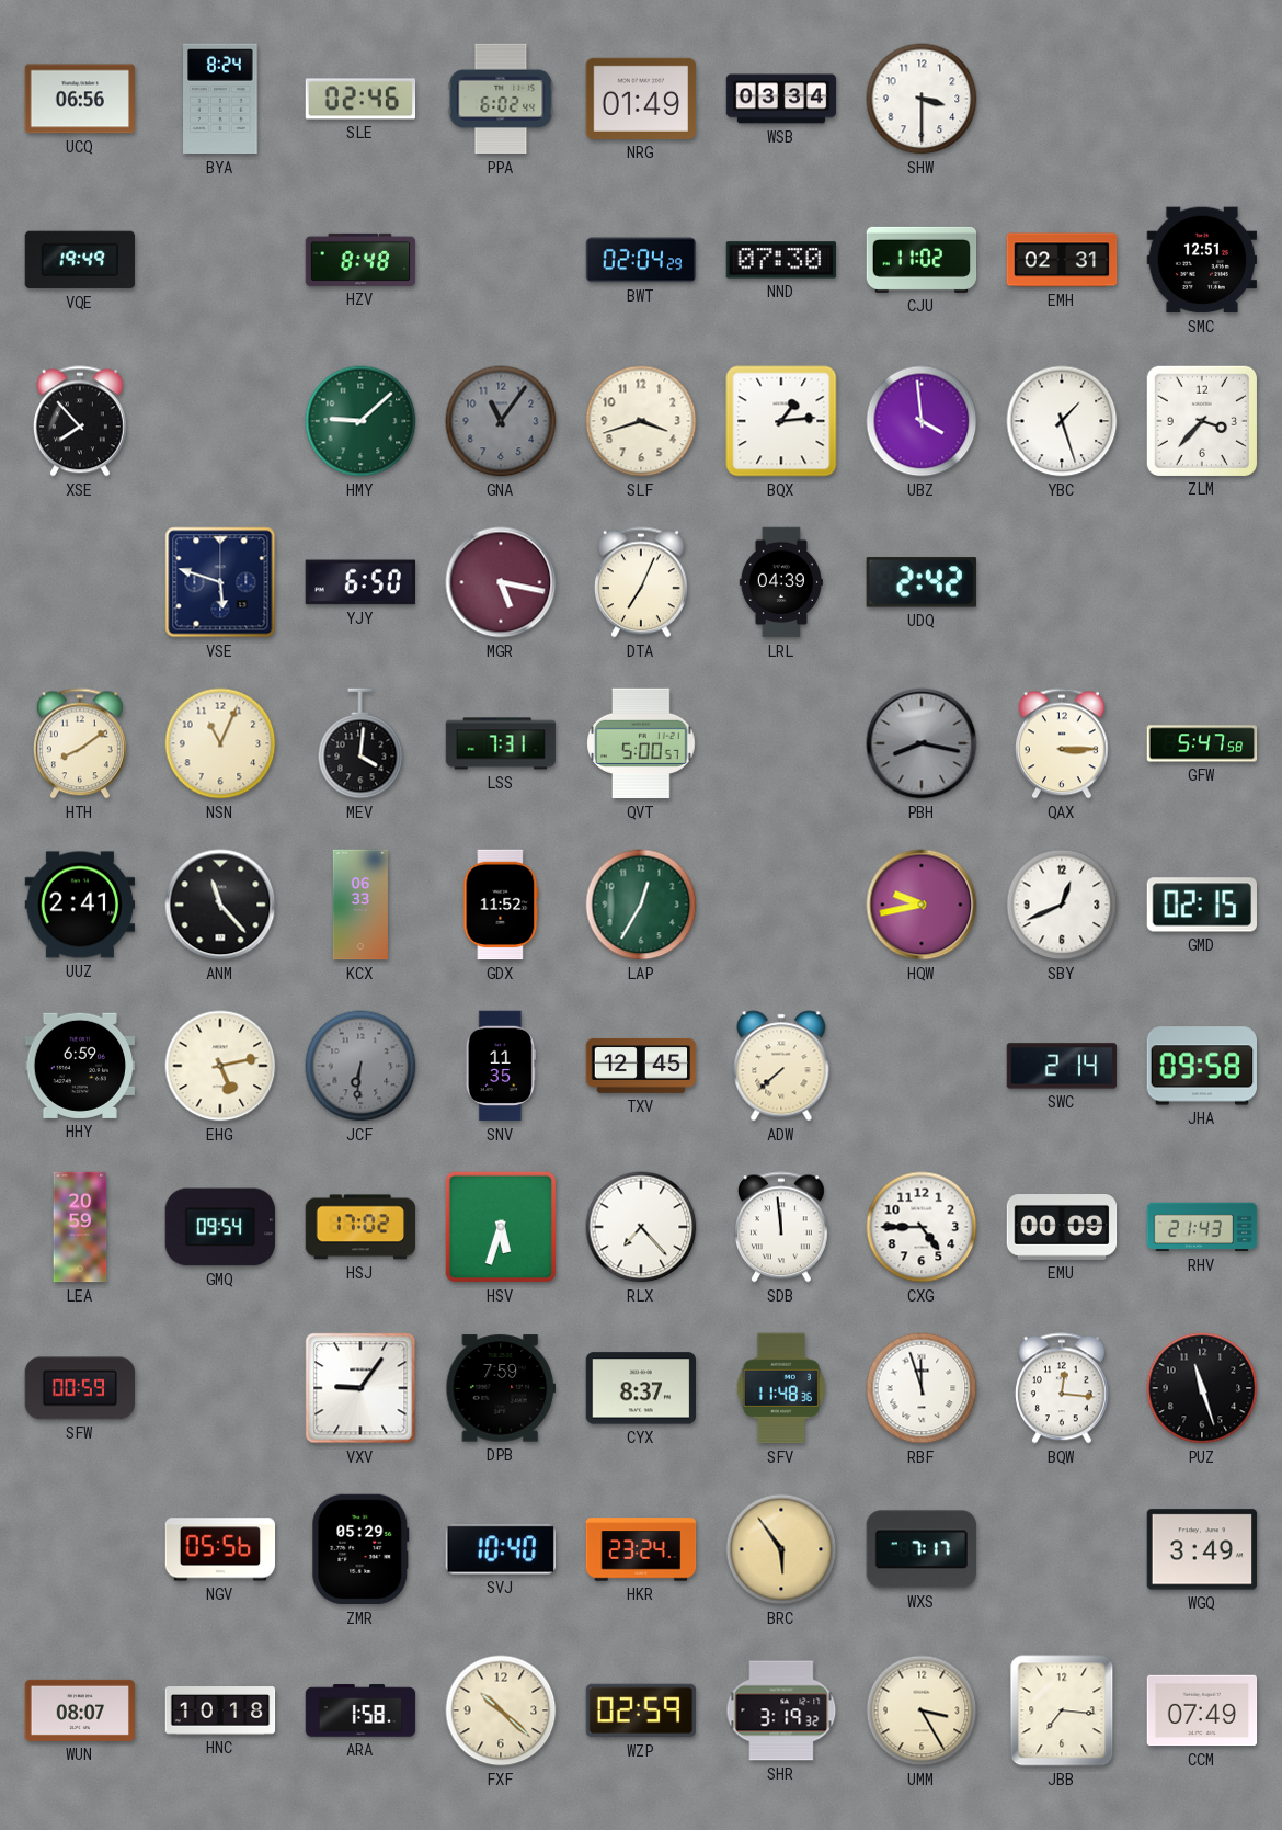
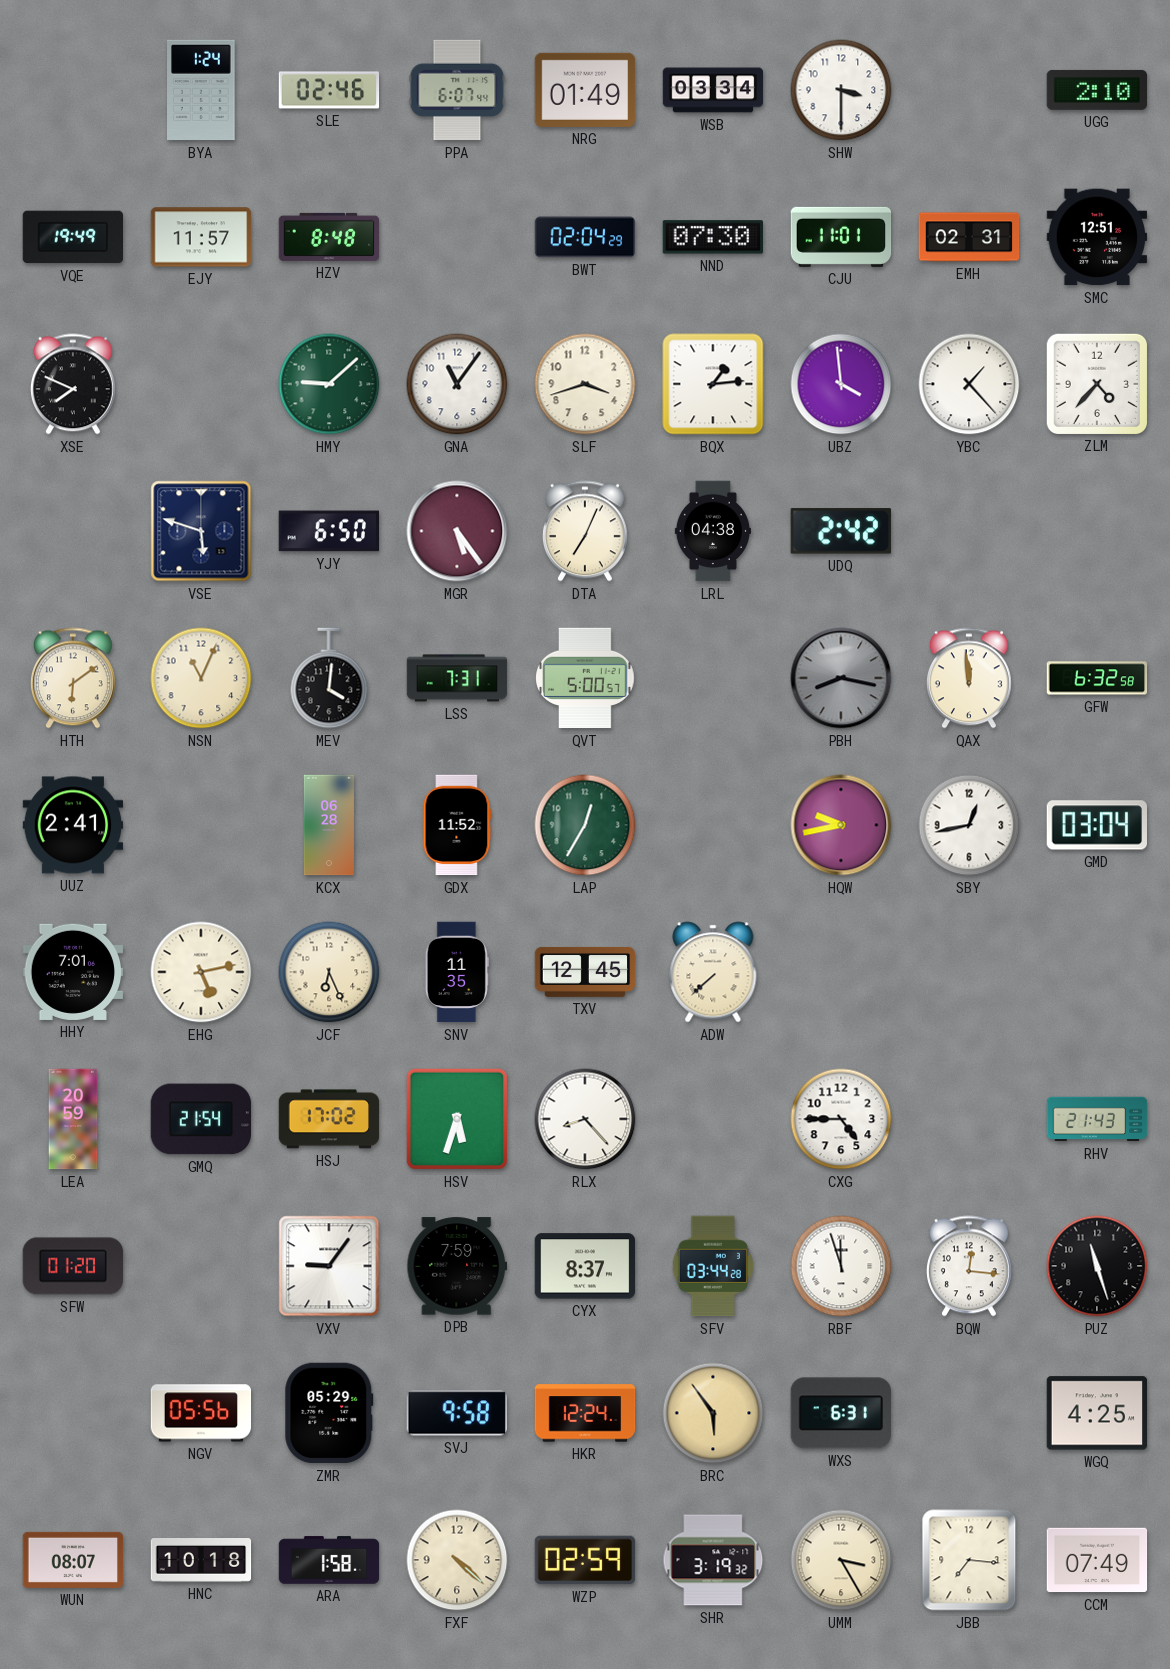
UCQ: 06:56 -> none (80, 99)
BYA: 8:24 -> 1:24 (201, 90)
PPA: 6:02 -> 6:07 (457, 90)
UGG: none -> 2:10 (1097, 90)
EJY: none -> 11:57 (201, 237)
CJU: 11:02 -> 11:01 (841, 237)
XSE: 7:53 -> 7:49 (73, 384)
GNA dial: grey -> white (457, 384)
YBC: 1:27 -> 1:23 (969, 384)
ZLM: 3:37 -> 4:37 (1096, 383)
MGR: 5:17 -> 5:24 (457, 531)
LRL: 04:39 -> 04:38 (713, 531)
HTH: 8:09 -> 6:09 (73, 678)
QAX: 3:15 -> 11:59 (969, 678)
GFW: 5:47 -> 6:32 (1097, 678)
ANM: 11:23 -> none (220, 905)
KCX: 06:33 -> 06:28 (329, 825)
SBY: 12:41 -> 12:43 (969, 825)
GMD: 02:15 -> 03:04 (1096, 825)
HHY: 6:59 -> 7:01 (73, 972)
JCF: 6:31 -> 6:26 (329, 972)
JCF dial: grey -> cream (329, 972)
SWC: 2:14 -> none (1062, 1066)
JHA: 09:58 -> none (1201, 1066)
GMQ: 09:54 -> 21:54 (201, 1119)
RLX: 7:23 -> 8:23 (585, 1119)
SDB: 11:59 -> none (781, 1227)
EMU: 00:09 -> none (1062, 1228)
SFW: 00:59 -> 01:20 (73, 1266)
SFV: 11:48 -> 03:44 (713, 1266)
SVJ: 10:40 -> 9:58 (457, 1413)
HKR: 23:24 -> 12:24 (585, 1413)
WXS: 7:17 -> 6:31 (840, 1413)
WGQ: 3:49 -> 4:25 (1097, 1413)
FXF: 10:22 -> 4:22 (457, 1560)
